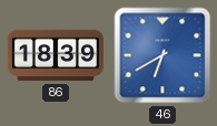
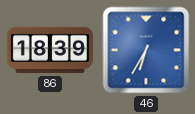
46: 6:40 -> 6:35 (146, 50)
